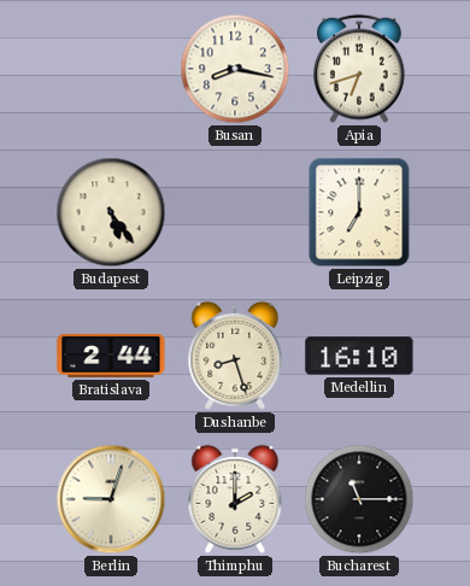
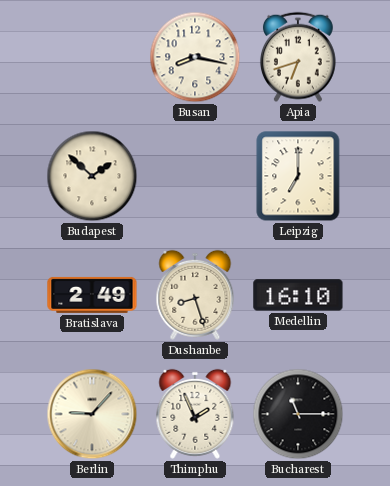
Budapest: 5:24 -> 1:52 (92, 176)
Bratislava: 2:44 -> 2:49 (92, 295)
Berlin: 9:03 -> 9:07 (92, 414)
Thimphu: 2:00 -> 1:56 (195, 414)
